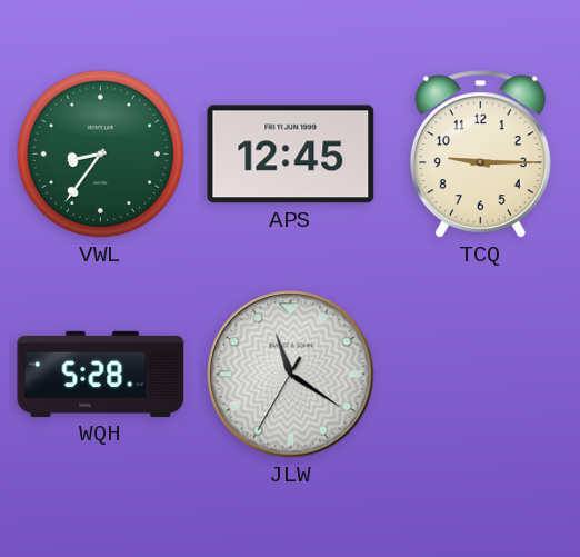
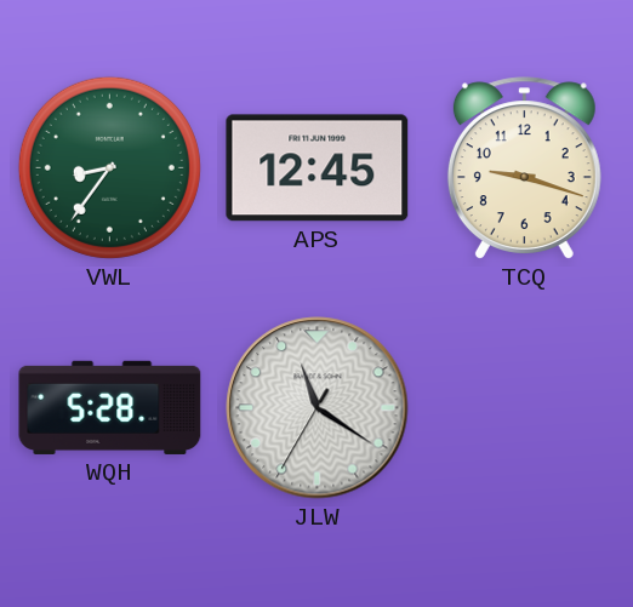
TCQ: 9:15 -> 9:18 (524, 168)
